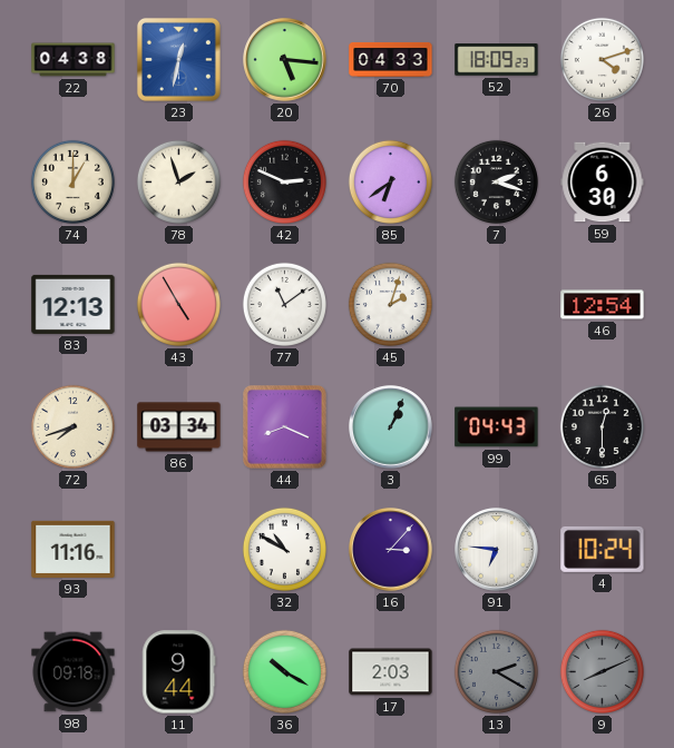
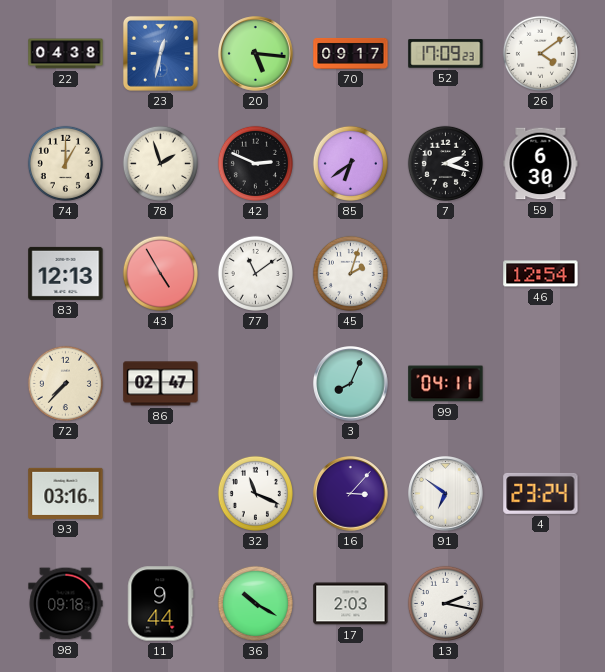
70: 04:33 -> 09:17 (351, 53)
52: 18:09 -> 17:09 (446, 54)
26: 4:12 -> 4:09 (540, 53)
72: 7:42 -> 7:37 (65, 383)
86: 03:34 -> 02:47 (161, 384)
44: 8:19 -> none (285, 427)
3: 1:04 -> 8:04 (351, 384)
99: 04:43 -> 04:11 (446, 384)
65: 12:30 -> none (602, 426)
93: 11:16 -> 03:16 (66, 493)
32: 10:50 -> 11:19 (255, 493)
91: 6:46 -> 6:51 (446, 494)
4: 10:24 -> 23:24 (541, 493)
13: 2:20 -> 2:17 (445, 603)
13 dial: grey -> white (445, 603)
9: 8:11 -> none (602, 671)
